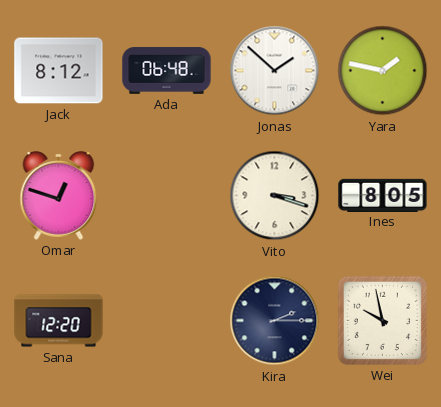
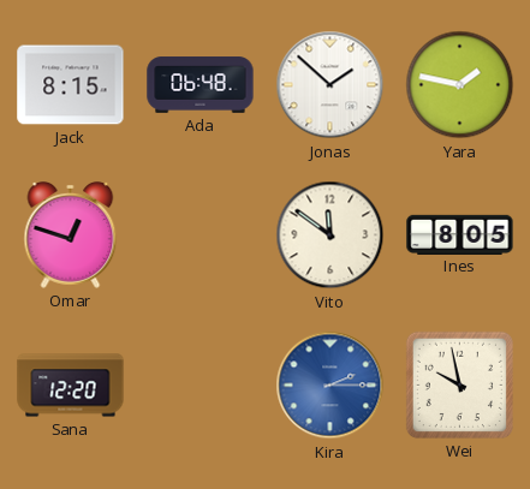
Jack: 8:12 -> 8:15 (71, 85)
Vito: 3:18 -> 11:51 (330, 235)
Kira dial: navy -> blue (330, 386)
